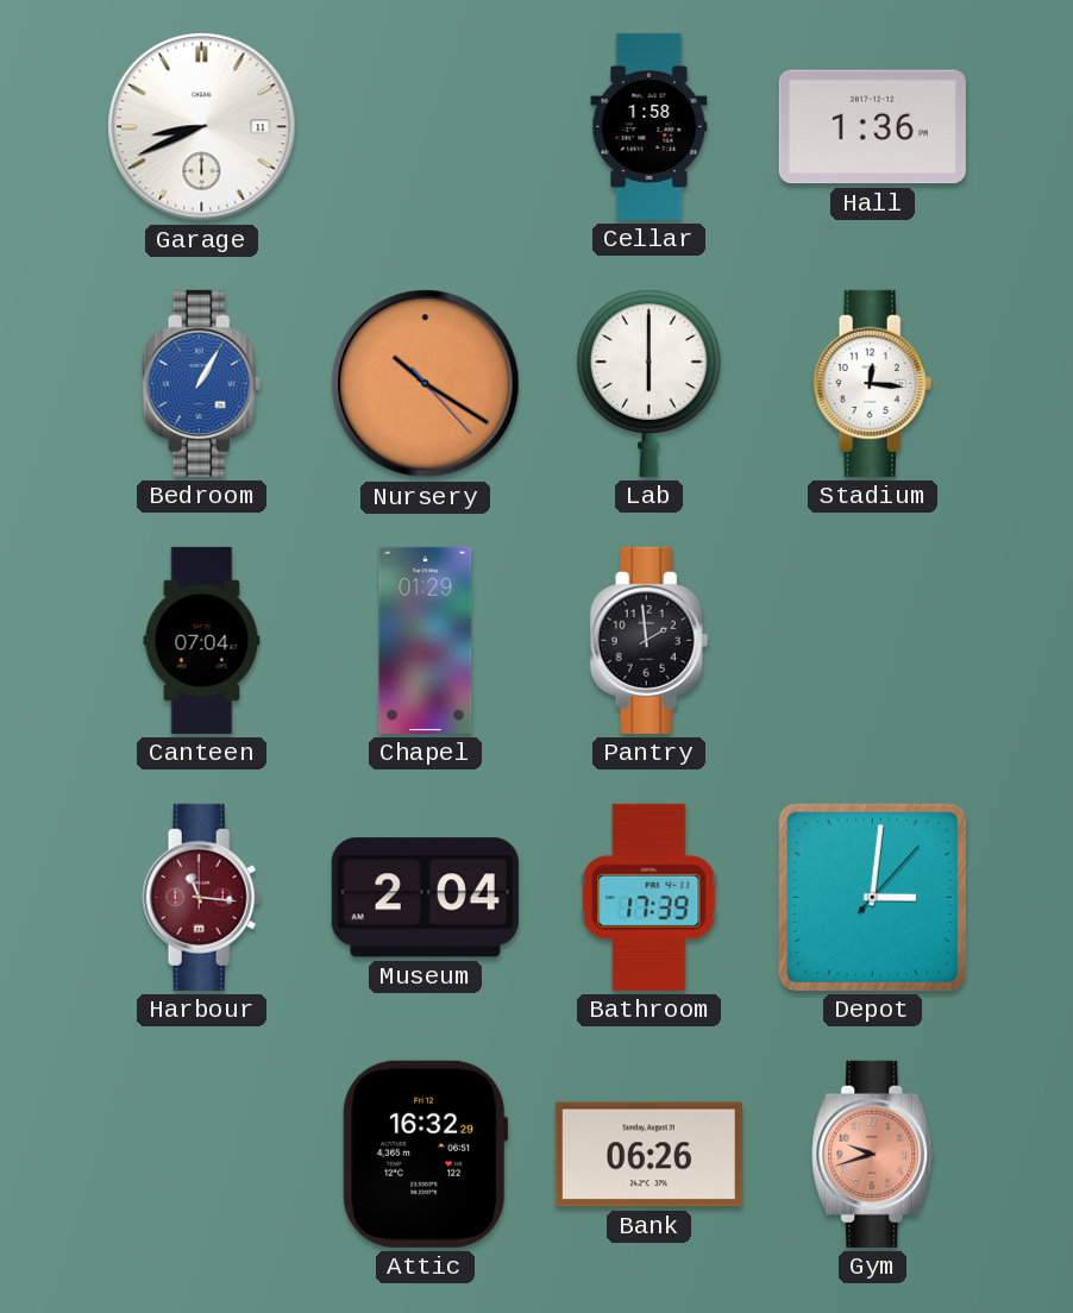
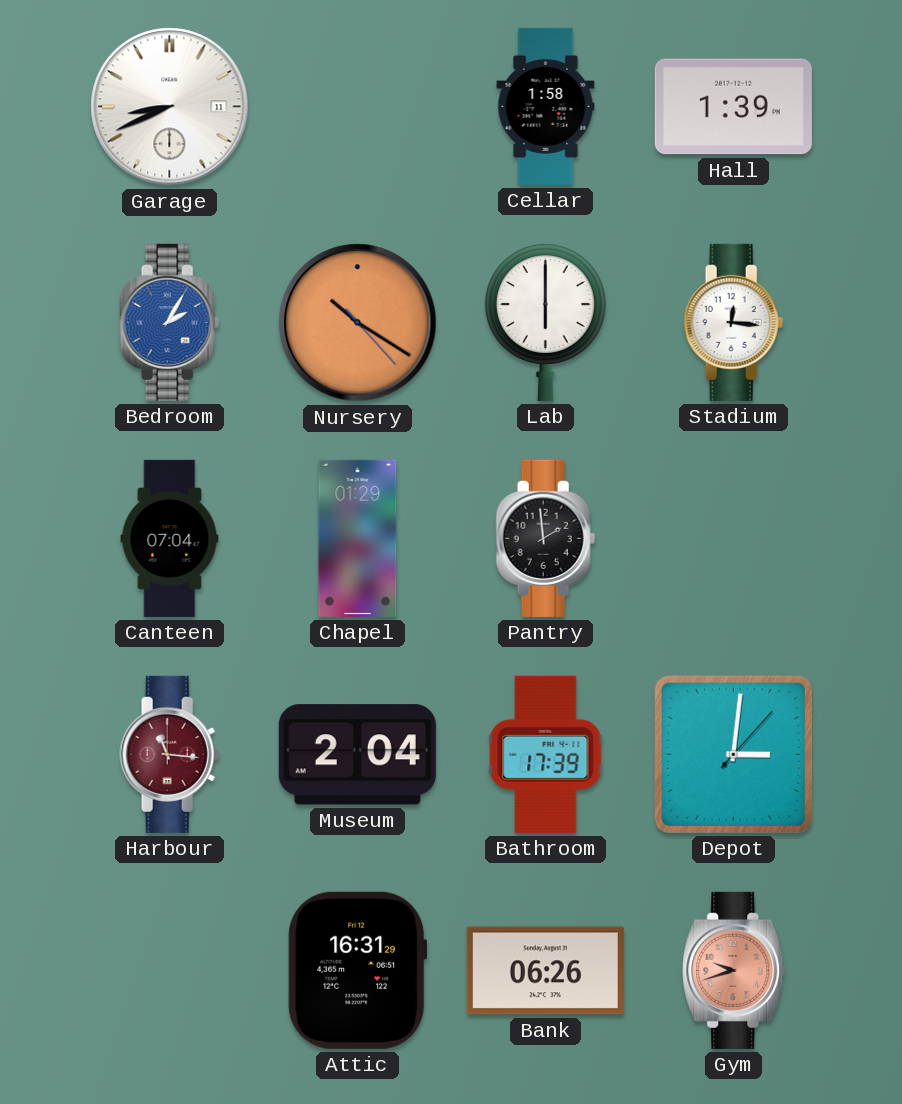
Hall: 1:36 -> 1:39 (733, 107)
Bedroom: 1:05 -> 2:05 (170, 322)
Attic: 16:32 -> 16:31 (358, 970)
